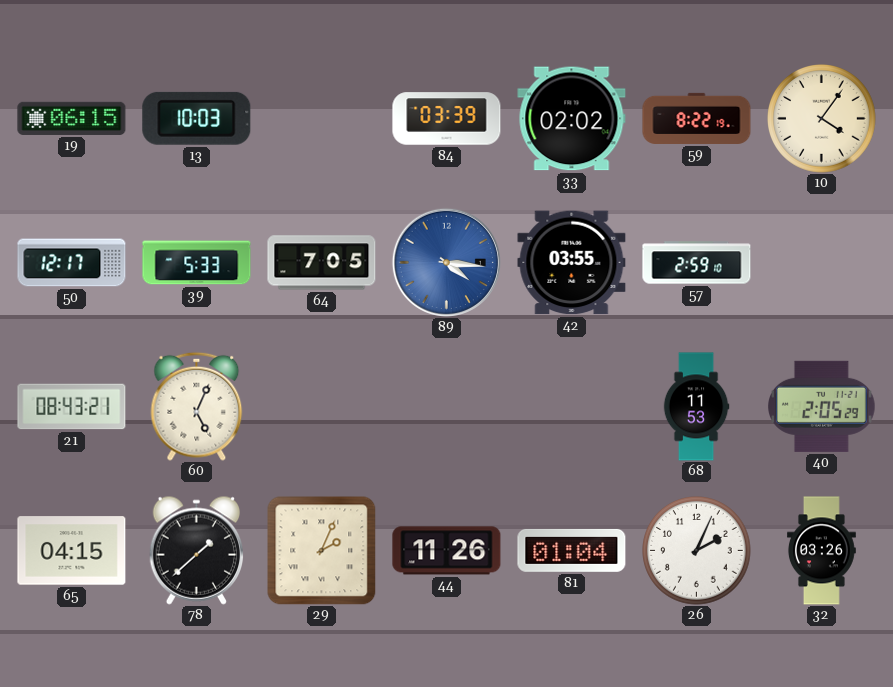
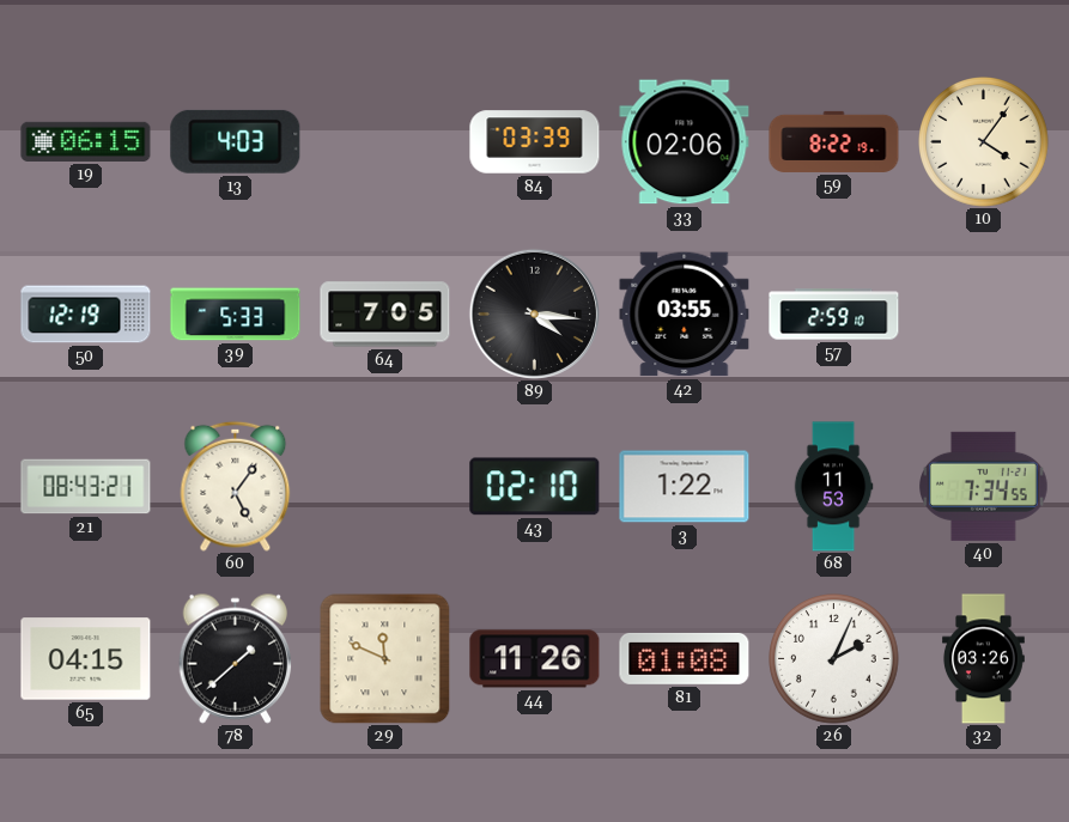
13: 10:03 -> 4:03 (236, 141)
33: 02:02 -> 02:06 (685, 142)
50: 12:17 -> 12:19 (86, 315)
89 dial: blue -> black (534, 313)
60: 5:04 -> 5:06 (236, 486)
43: none -> 02:10 (535, 487)
3: none -> 1:22 (685, 487)
40: 2:05 -> 7:34 (984, 486)
29: 2:04 -> 11:49 (384, 658)
81: 01:04 -> 01:08 (685, 658)
